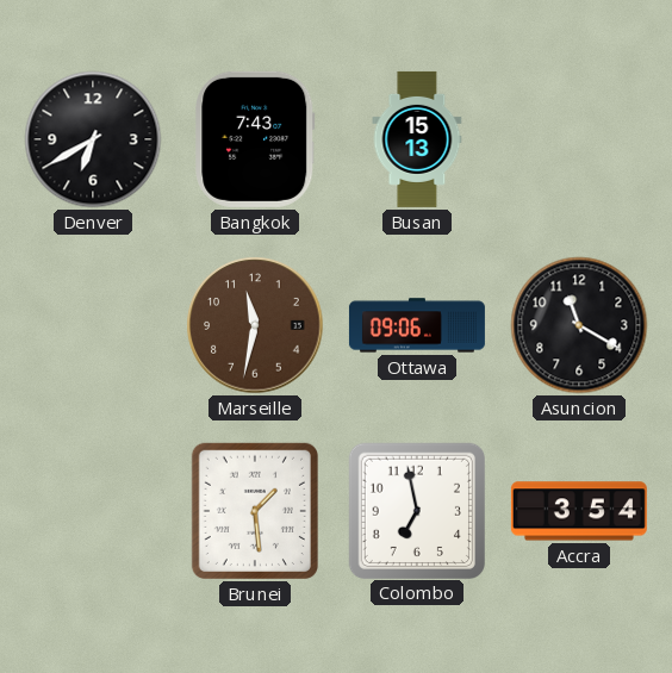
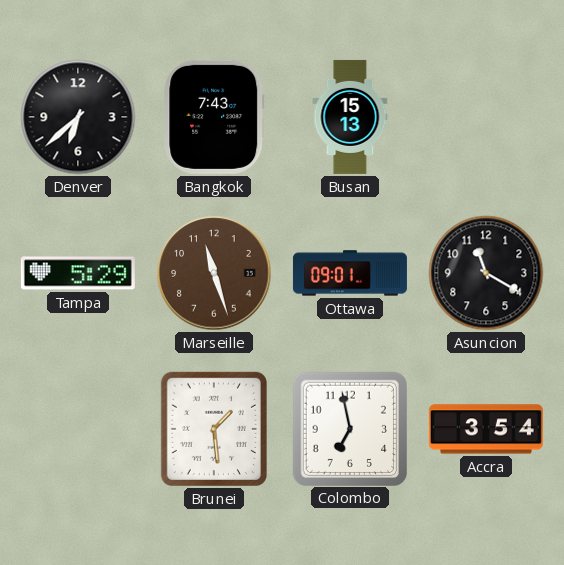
Denver: 6:40 -> 6:38 (78, 117)
Tampa: none -> 5:29 (78, 273)
Marseille: 11:32 -> 11:27 (214, 273)
Ottawa: 09:06 -> 09:01 (350, 273)
